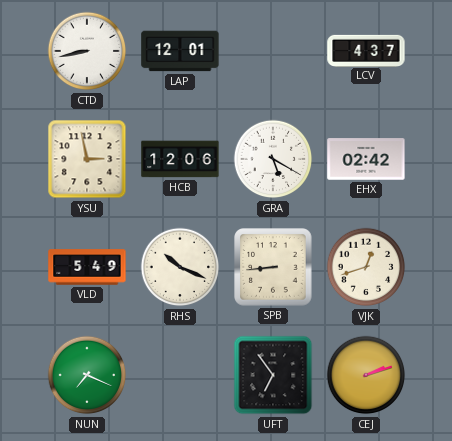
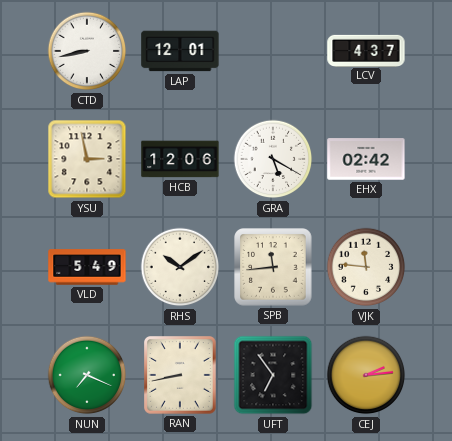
RHS: 10:19 -> 10:09 (180, 267)
SPB: 8:44 -> 11:44 (273, 267)
VJK: 12:42 -> 11:46 (366, 267)
RAN: none -> 8:43 (181, 376)
CEJ: 2:12 -> 2:14 (366, 375)
